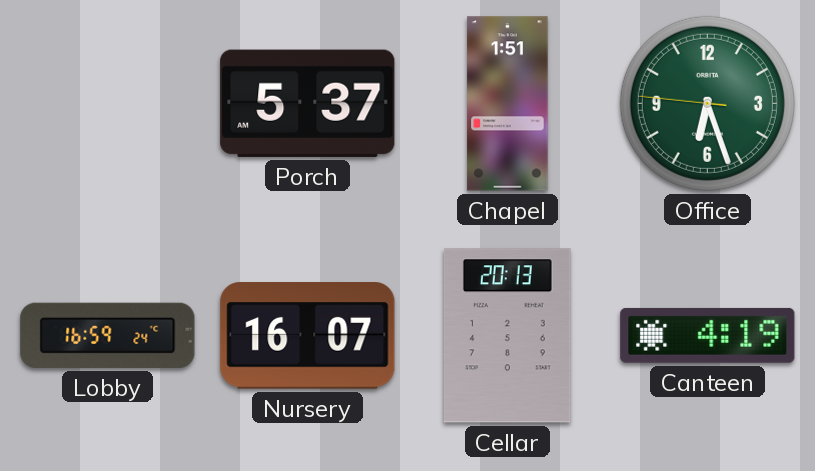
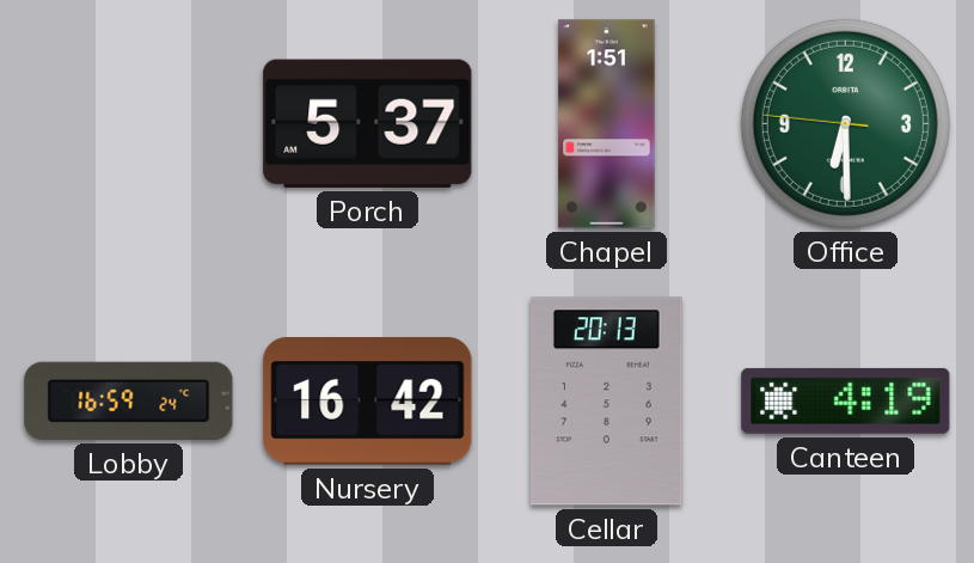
Office: 6:26 -> 6:29 (845, 123)
Nursery: 16:07 -> 16:42 (368, 402)
